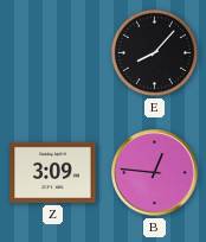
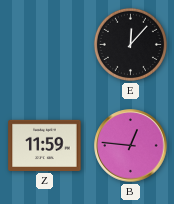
E: 8:07 -> 12:07 (130, 44)
Z: 3:09 -> 11:59 (45, 145)
